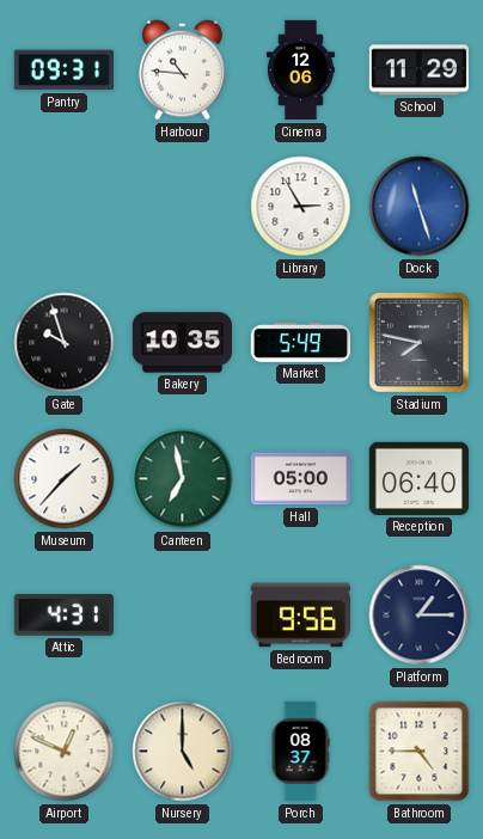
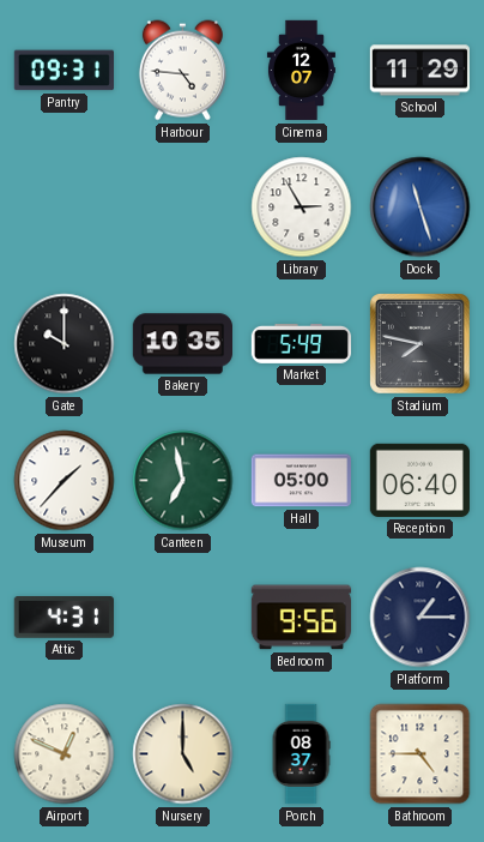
Harbour: 10:46 -> 4:46 (182, 71)
Cinema: 12:06 -> 12:07 (301, 71)
Gate: 9:57 -> 10:00 (65, 344)
